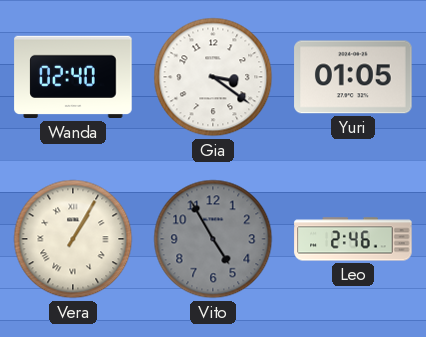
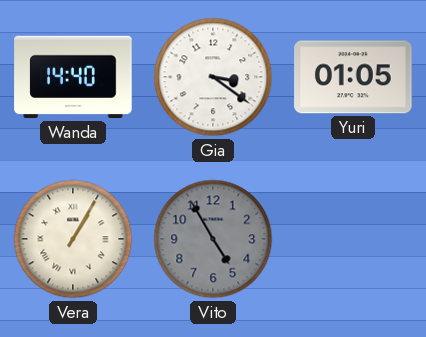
Wanda: 02:40 -> 14:40 (73, 77)
Leo: 2:46 -> none (353, 239)
